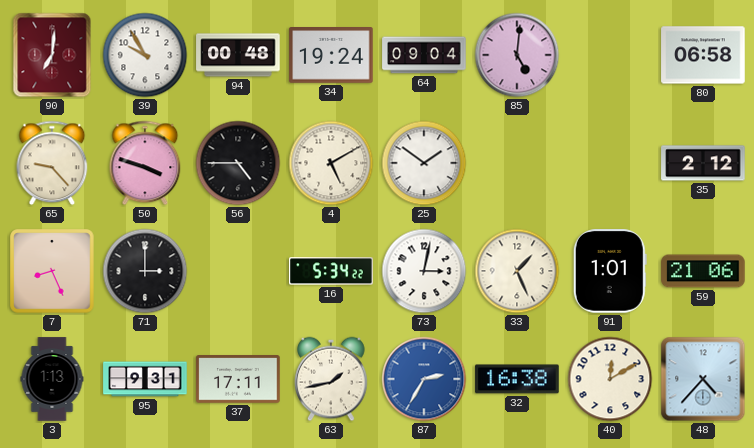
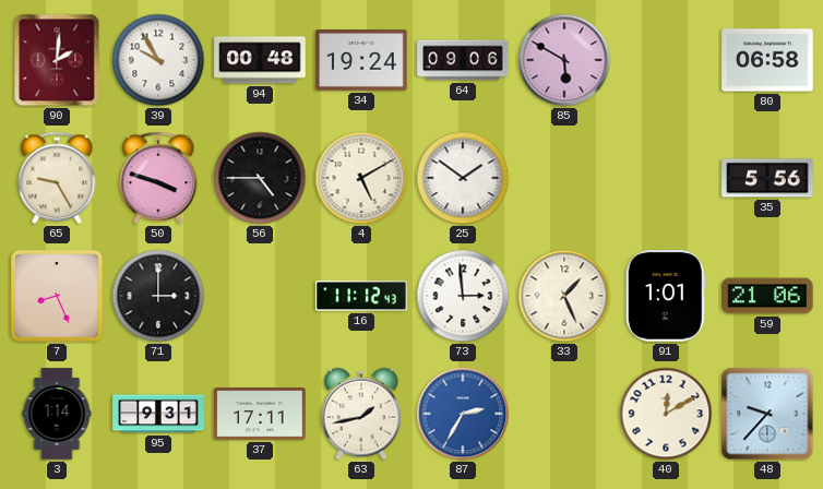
90: 7:01 -> 2:01 (57, 60)
64: 09:04 -> 09:06 (463, 60)
85: 5:01 -> 5:50 (564, 60)
65: 9:23 -> 9:25 (57, 178)
35: 2:12 -> 5:56 (767, 178)
16: 5:34 -> 11:12 (361, 296)
73: 3:02 -> 2:59 (463, 296)
3: 1:13 -> 1:14 (57, 414)
32: 16:38 -> none (517, 379)
48: 4:37 -> 9:37 (767, 414)
